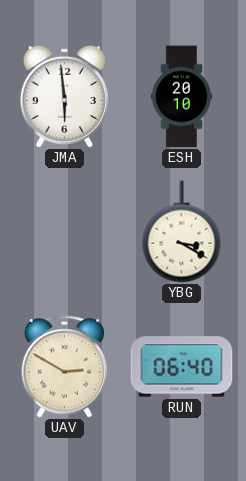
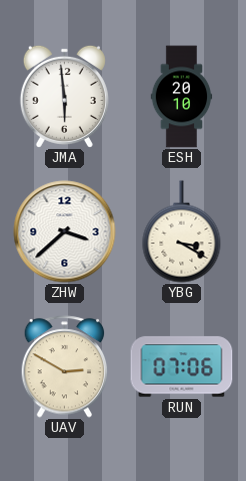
ZHW: none -> 3:38 (65, 232)
RUN: 06:40 -> 07:06 (182, 367)
